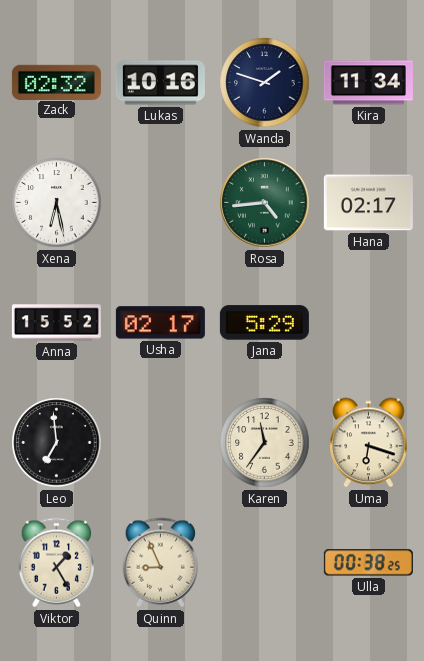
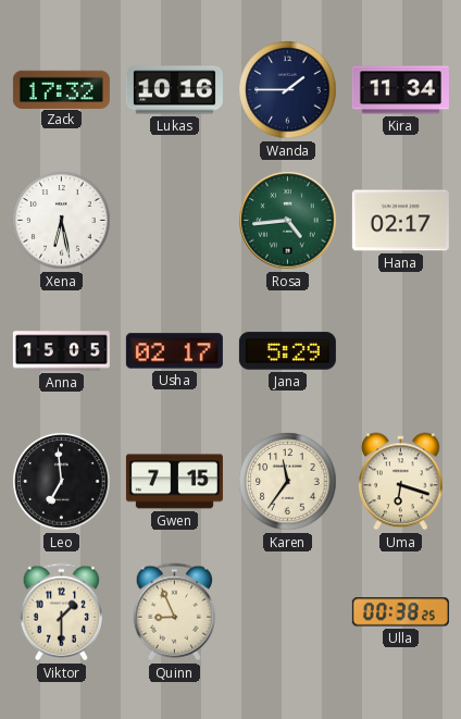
Zack: 02:32 -> 17:32 (61, 89)
Wanda: 1:48 -> 1:45 (288, 90)
Anna: 15:52 -> 15:05 (61, 351)
Gwen: none -> 7:15 (174, 482)
Viktor: 1:25 -> 1:30 (61, 612)
